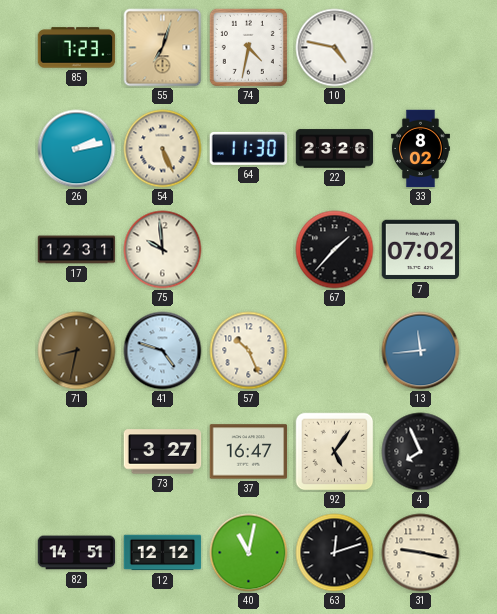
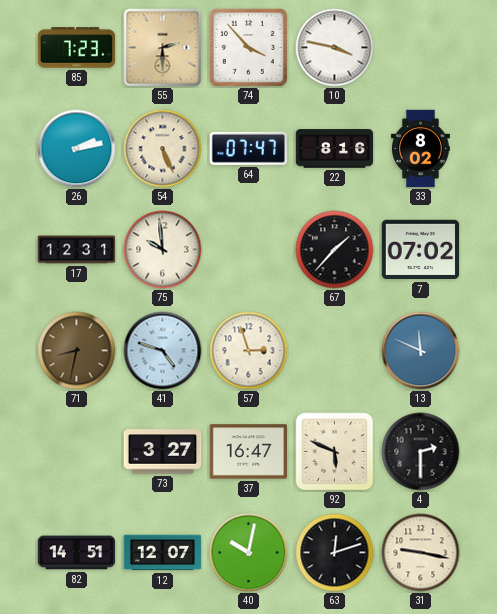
55: 7:03 -> 2:30 (163, 48)
74: 4:32 -> 3:53 (248, 47)
10: 4:47 -> 3:47 (335, 48)
64: 11:30 -> 07:47 (248, 148)
22: 23:26 -> 8:16 (335, 149)
57: 10:26 -> 2:57 (249, 351)
13: 11:44 -> 11:49 (421, 351)
92: 5:06 -> 5:49 (335, 452)
4: 7:56 -> 2:30 (421, 452)
12: 12:12 -> 12:07 (163, 553)
40: 11:02 -> 10:02 (249, 553)
